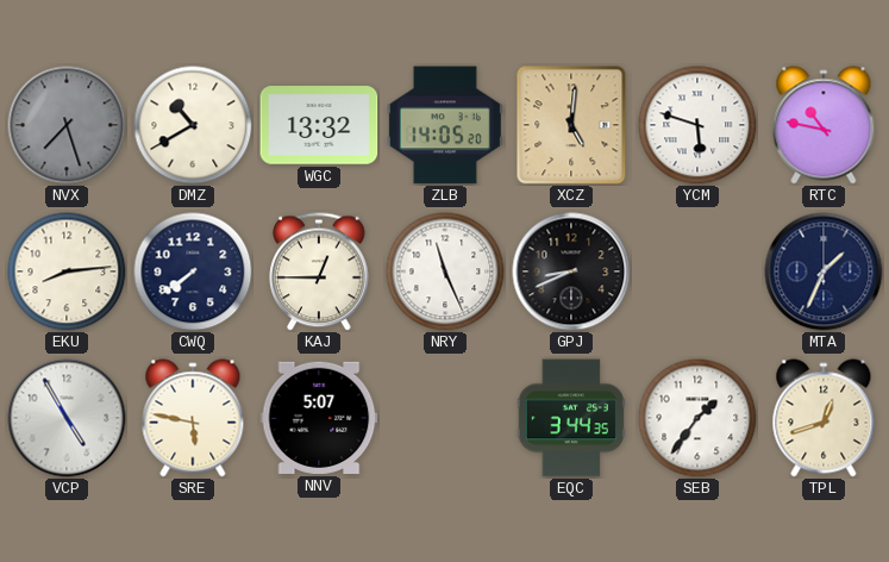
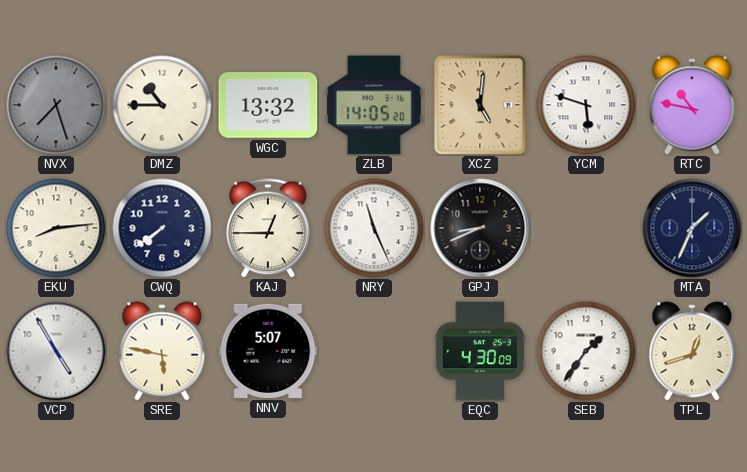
DMZ: 10:40 -> 10:45 (162, 105)
EQC: 3:44 -> 4:30 (479, 351)
